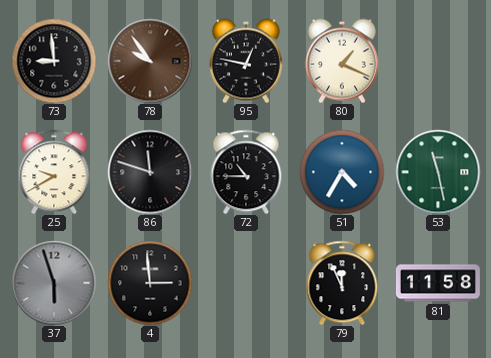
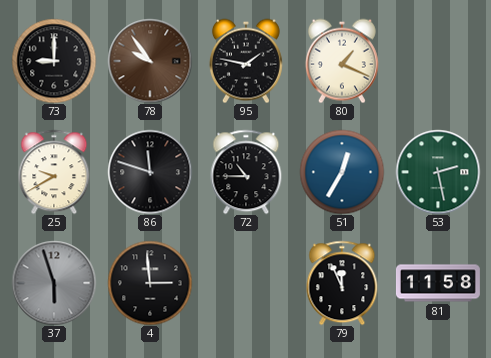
73: 8:59 -> 9:00 (54, 61)
95: 12:47 -> 1:47 (246, 61)
51: 4:35 -> 12:35 (342, 172)
53: 11:28 -> 2:28 (438, 172)
